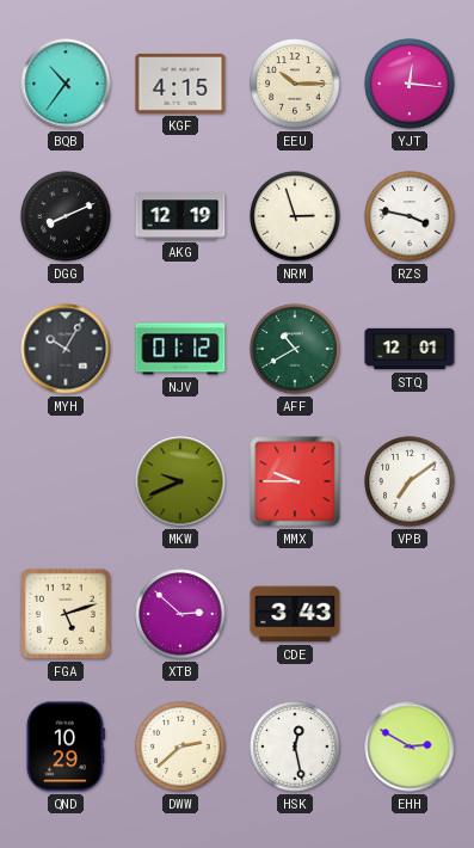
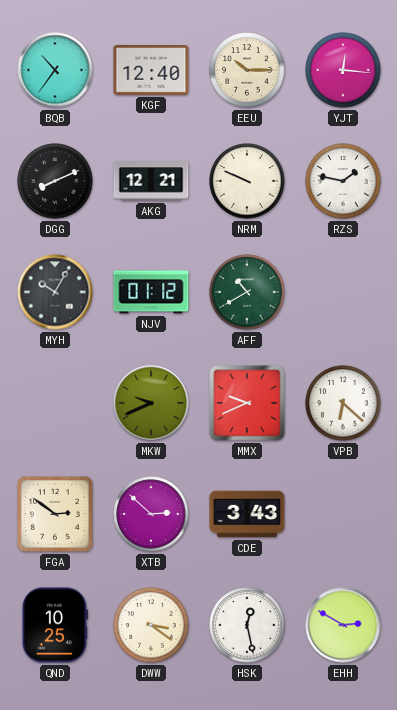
KGF: 4:15 -> 12:40 (151, 70)
AKG: 12:19 -> 12:21 (151, 181)
NRM: 2:57 -> 9:49 (247, 181)
RZS: 3:47 -> 1:47 (343, 181)
STQ: 12:01 -> none (410, 349)
MMX: 9:45 -> 9:41 (247, 403)
VPB: 7:09 -> 6:22 (343, 403)
FGA: 5:12 -> 2:51 (55, 514)
QND: 10:29 -> 10:25 (55, 625)
DWW: 2:38 -> 3:21 (151, 625)
